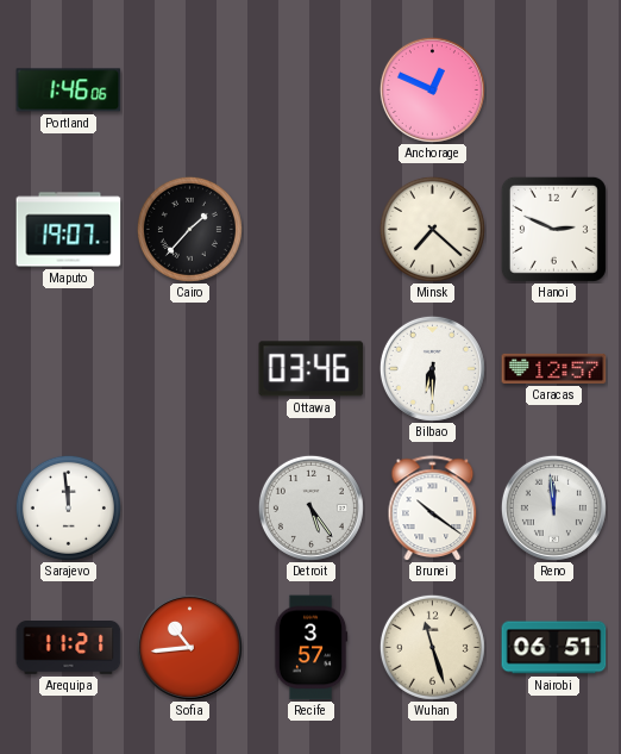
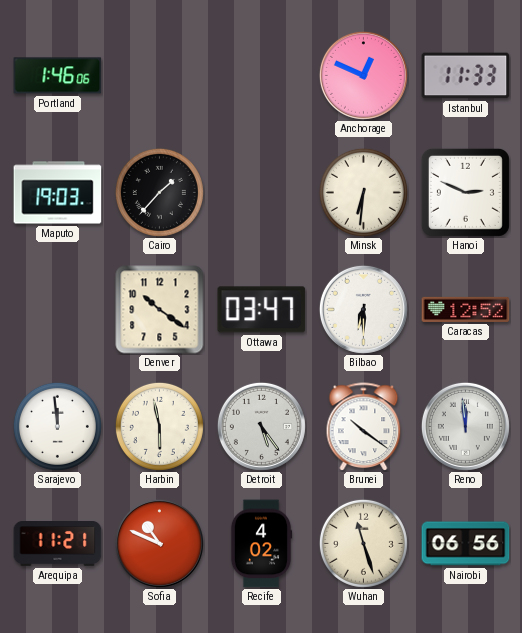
Istanbul: none -> 11:33 (466, 76)
Maputo: 19:07 -> 19:03 (58, 193)
Minsk: 7:22 -> 6:31 (363, 192)
Denver: none -> 10:21 (160, 310)
Ottawa: 03:46 -> 03:47 (262, 310)
Caracas: 12:57 -> 12:52 (466, 309)
Harbin: none -> 5:58 (159, 426)
Sofia: 10:44 -> 10:49 (159, 543)
Recife: 3:57 -> 4:02 (261, 544)
Nairobi: 06:51 -> 06:56 (466, 544)
